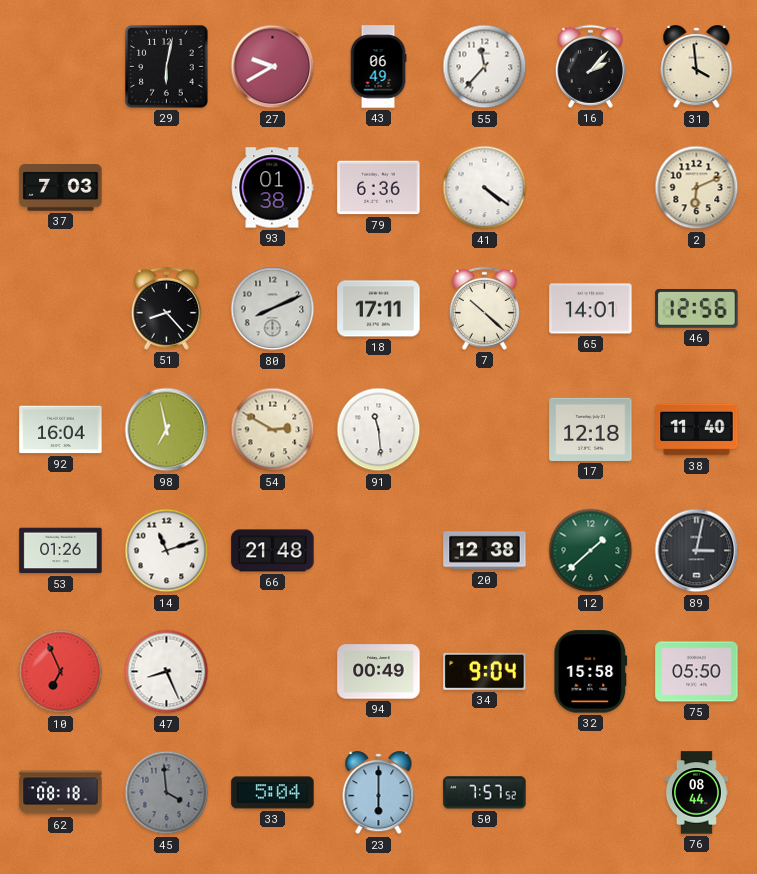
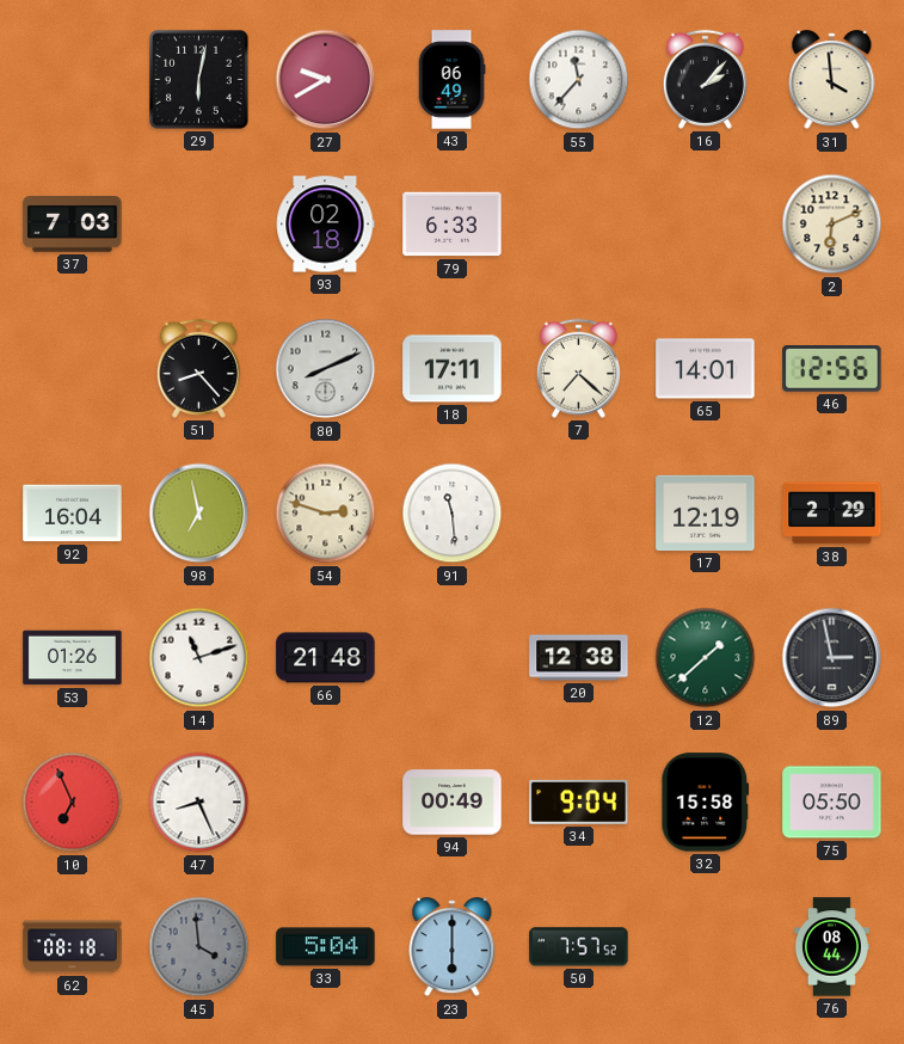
93: 01:38 -> 02:18 (325, 225)
79: 6:36 -> 6:33 (453, 225)
41: 4:21 -> none (485, 188)
7: 10:22 -> 7:22 (578, 368)
54: 2:50 -> 2:48 (326, 514)
17: 12:18 -> 12:19 (706, 512)
38: 11:40 -> 2:29 (832, 514)
89: 3:02 -> 2:58 (832, 658)
